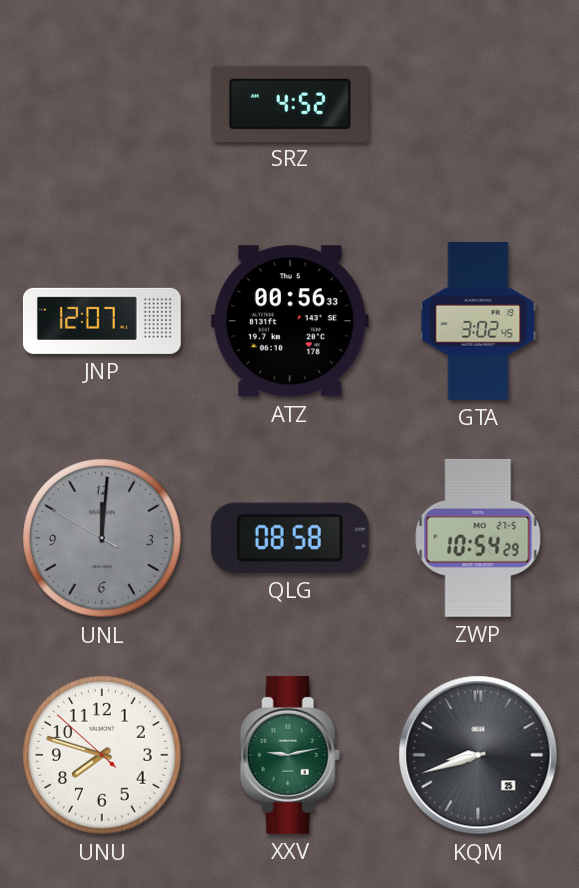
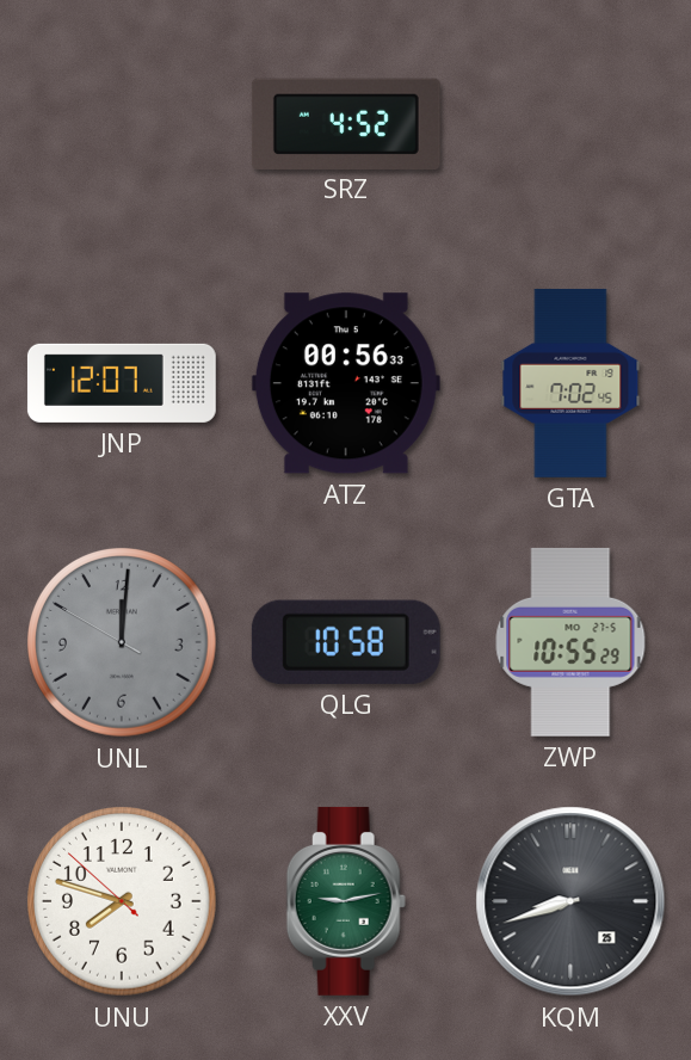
GTA: 3:02 -> 7:02 (570, 383)
QLG: 08:58 -> 10:58 (346, 642)
ZWP: 10:54 -> 10:55 (570, 642)
